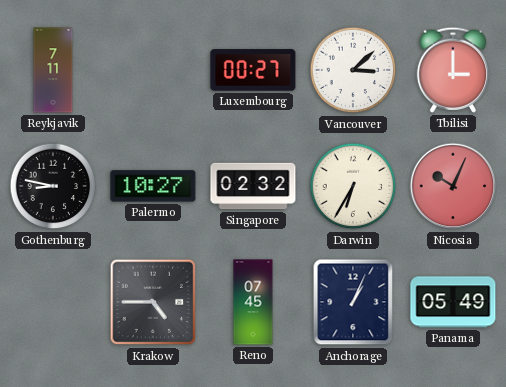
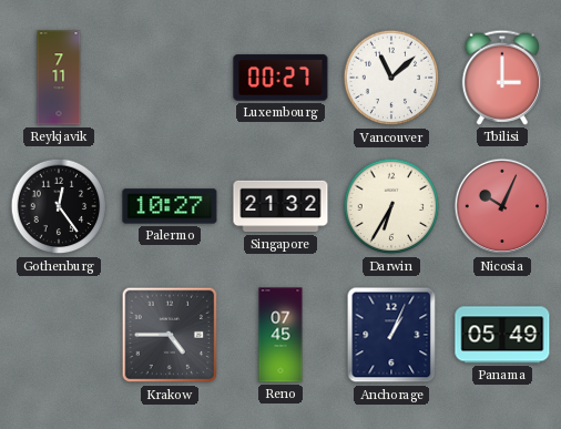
Vancouver: 3:08 -> 11:08 (391, 78)
Gothenburg: 8:47 -> 12:24 (59, 206)
Singapore: 02:32 -> 21:32 (280, 206)
